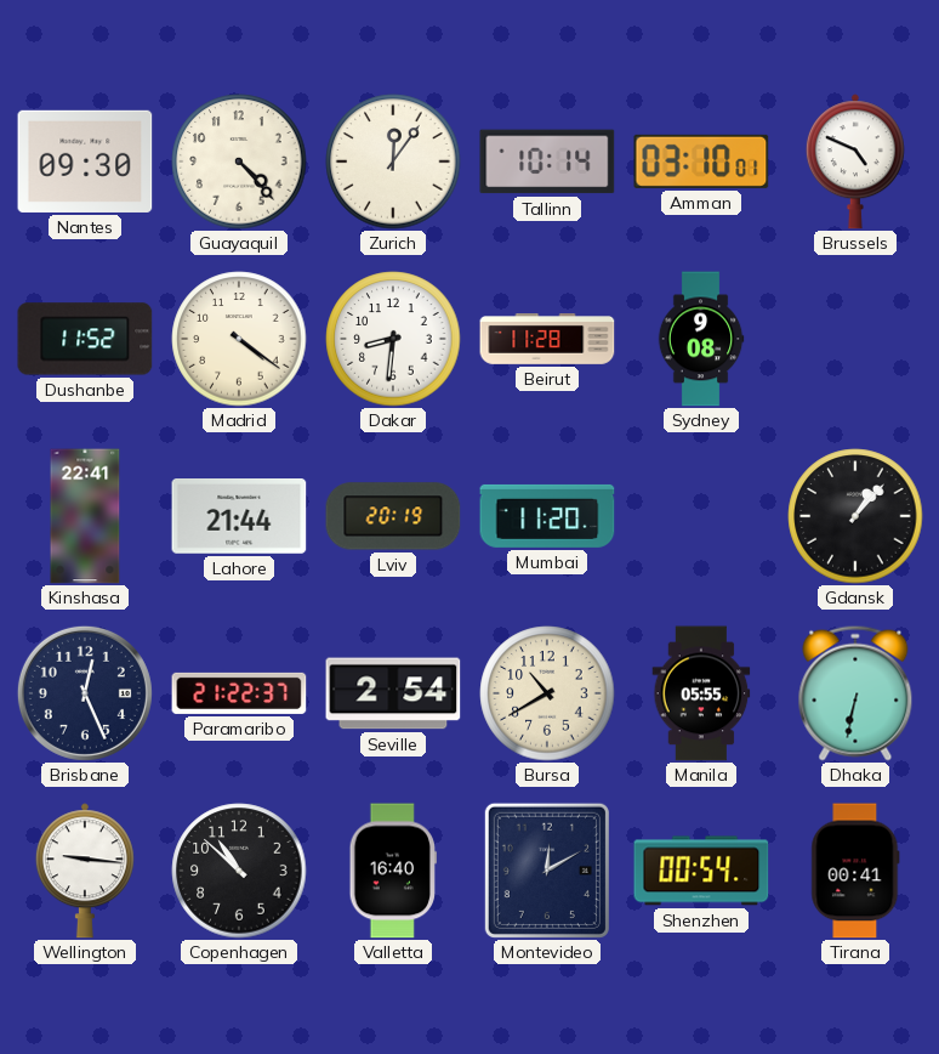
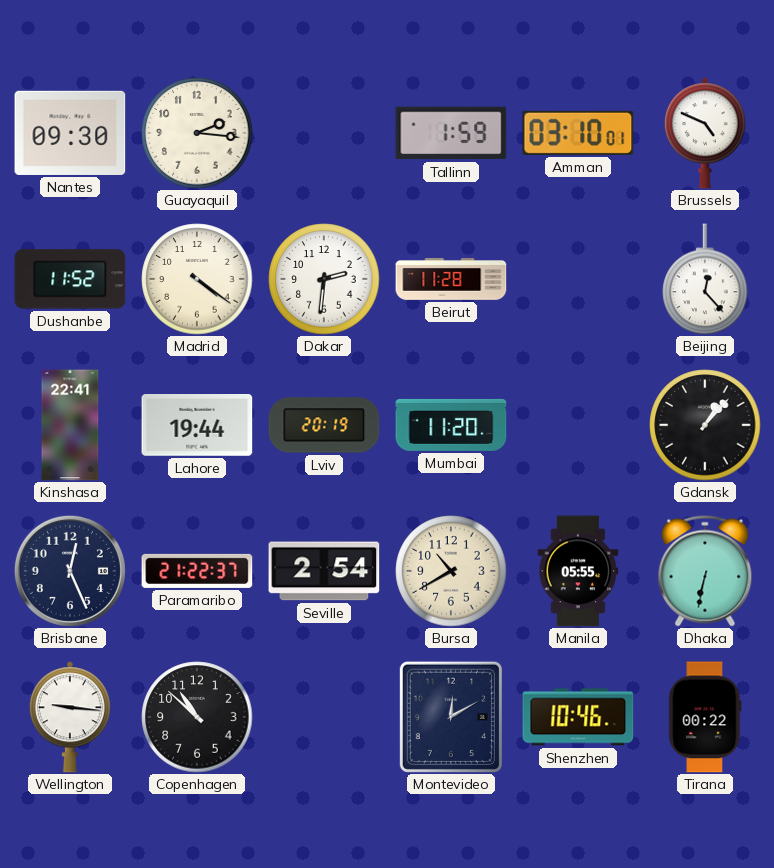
Guayaquil: 4:23 -> 2:16 (197, 133)
Zurich: 12:06 -> none (393, 161)
Tallinn: 10:14 -> 1:59 (451, 133)
Dakar: 8:31 -> 2:31 (324, 279)
Sydney: 9:08 -> none (701, 339)
Beijing: none -> 12:23 (705, 279)
Lahore: 21:44 -> 19:44 (197, 426)
Valletta: 16:40 -> none (393, 871)
Shenzhen: 00:54 -> 10:46 (578, 717)
Tirana: 00:41 -> 00:22 (705, 717)
